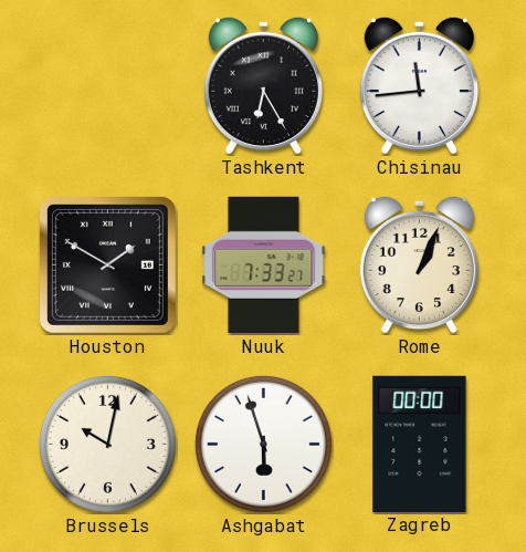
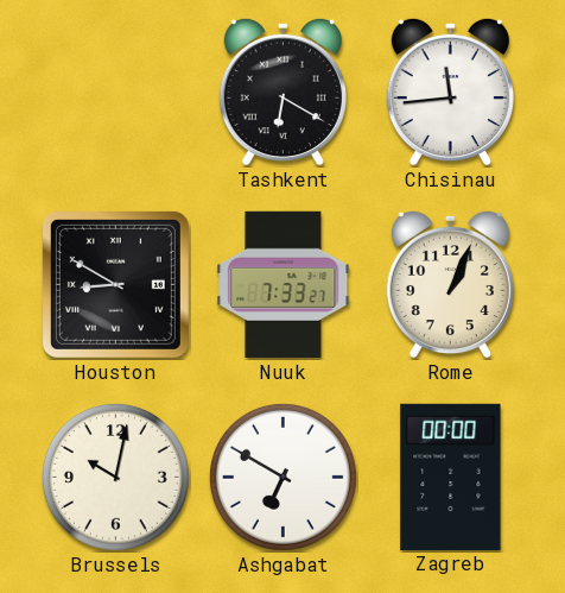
Tashkent: 6:25 -> 6:20 (282, 92)
Houston: 1:50 -> 8:50 (115, 284)
Ashgabat: 5:57 -> 6:50 (282, 477)
